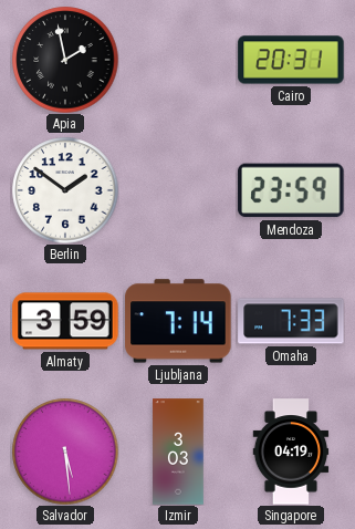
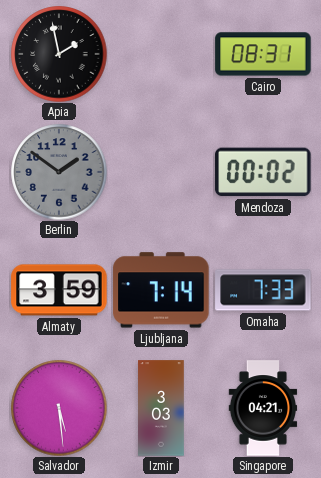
Cairo: 20:31 -> 08:31 (263, 54)
Berlin dial: white -> grey (59, 172)
Mendoza: 23:59 -> 00:02 (263, 172)
Singapore: 04:19 -> 04:21 (263, 408)
